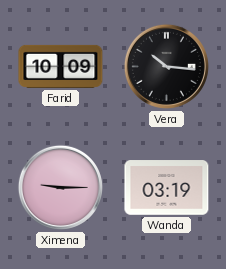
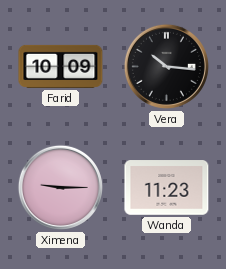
Wanda: 03:19 -> 11:23 (167, 188)
